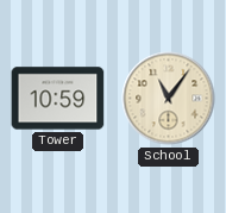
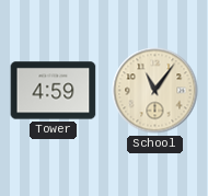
Tower: 10:59 -> 4:59 (54, 91)
